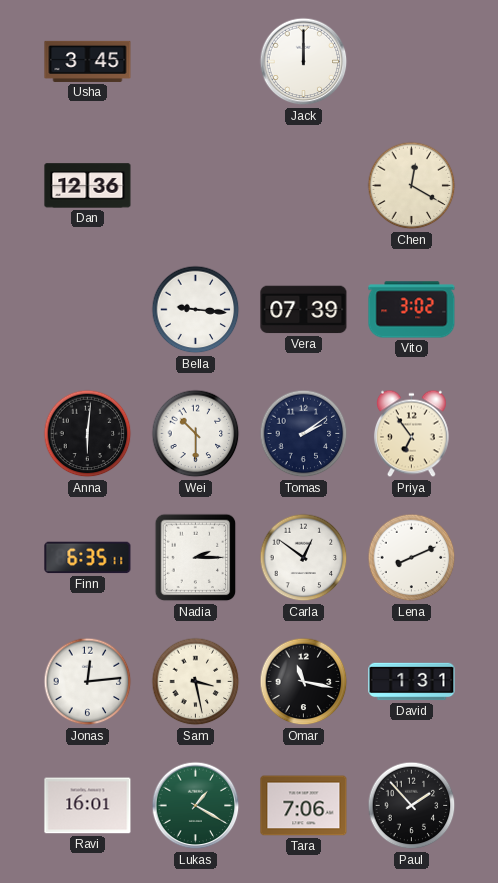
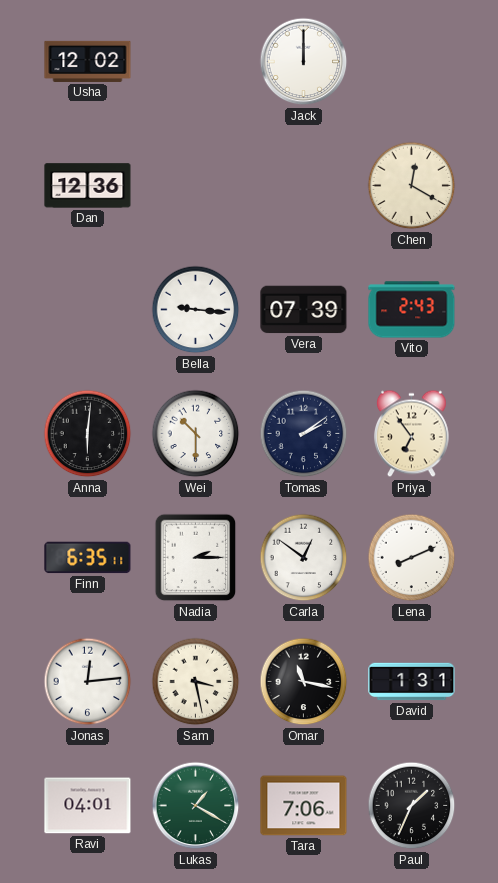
Usha: 3:45 -> 12:02 (88, 61)
Vito: 3:02 -> 2:43 (412, 310)
Ravi: 16:01 -> 04:01 (88, 806)
Paul: 1:53 -> 1:34 (412, 806)
